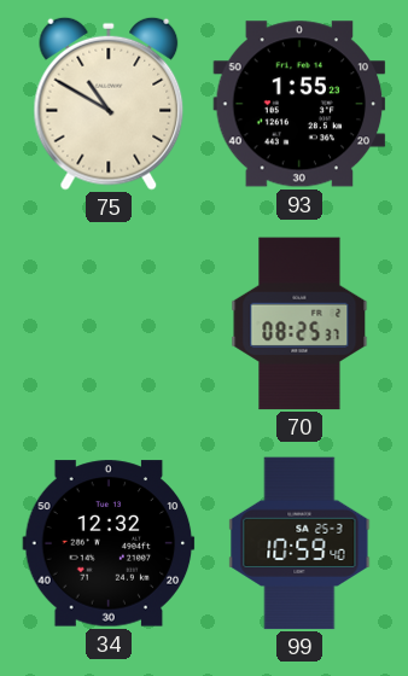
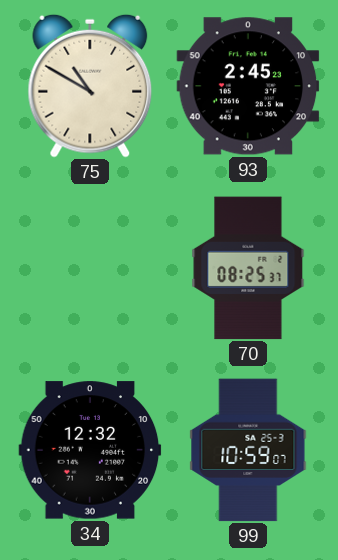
93: 1:55 -> 2:45 (248, 86)
99: 10:59:40 -> 10:59:07 (248, 450)
